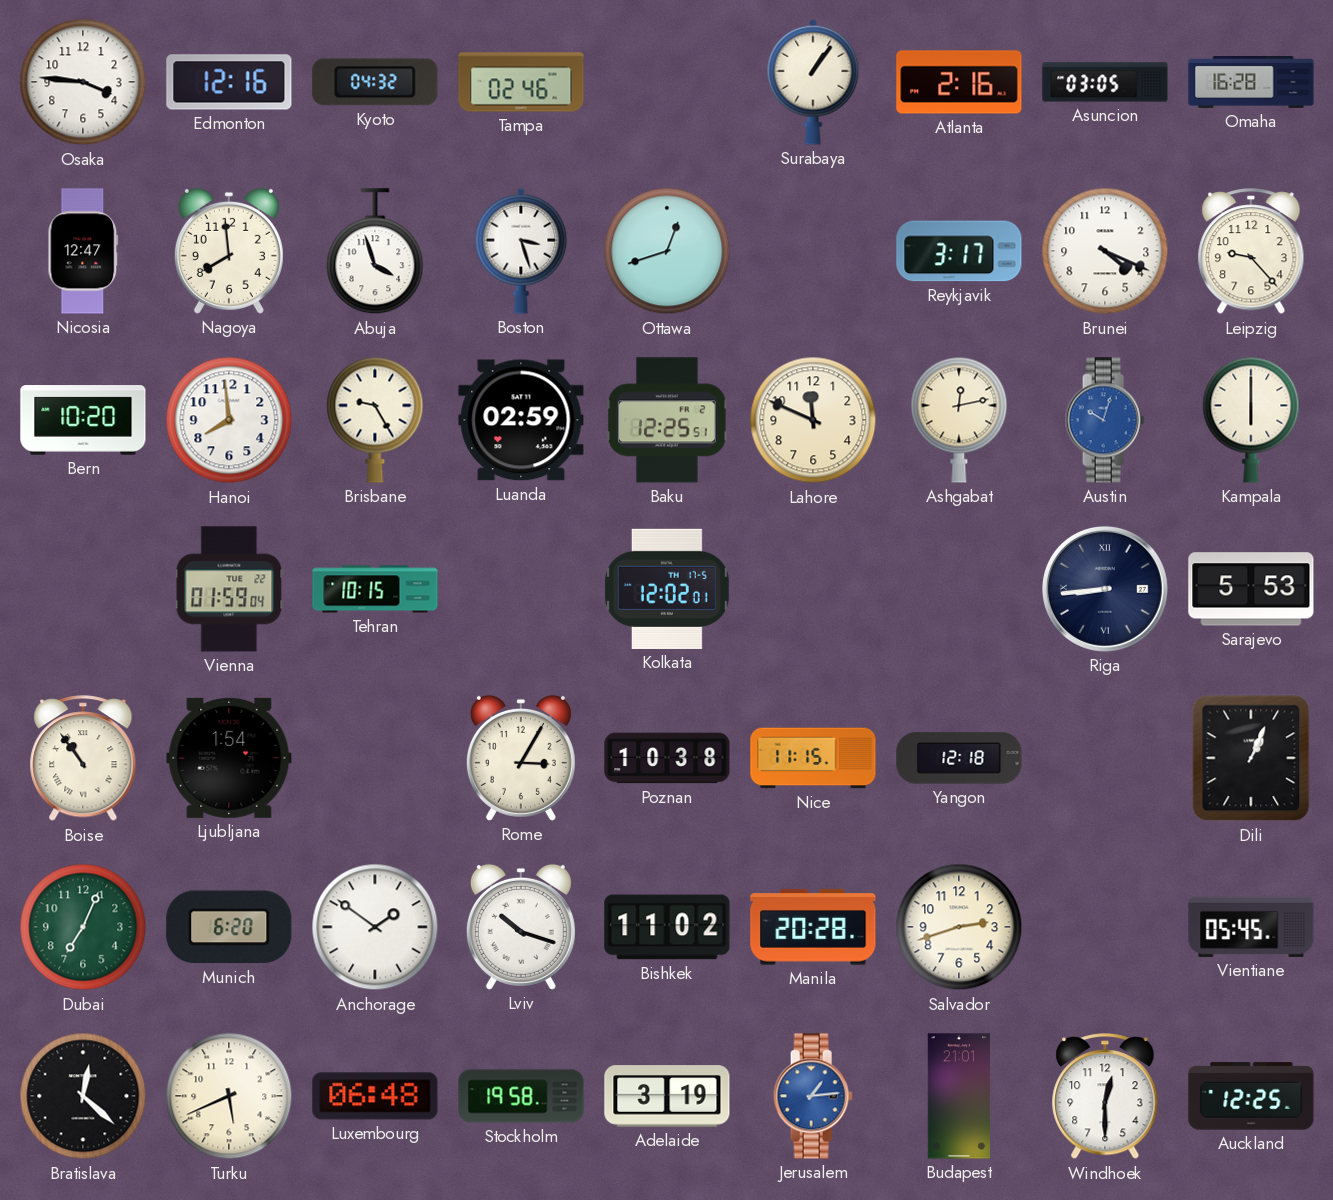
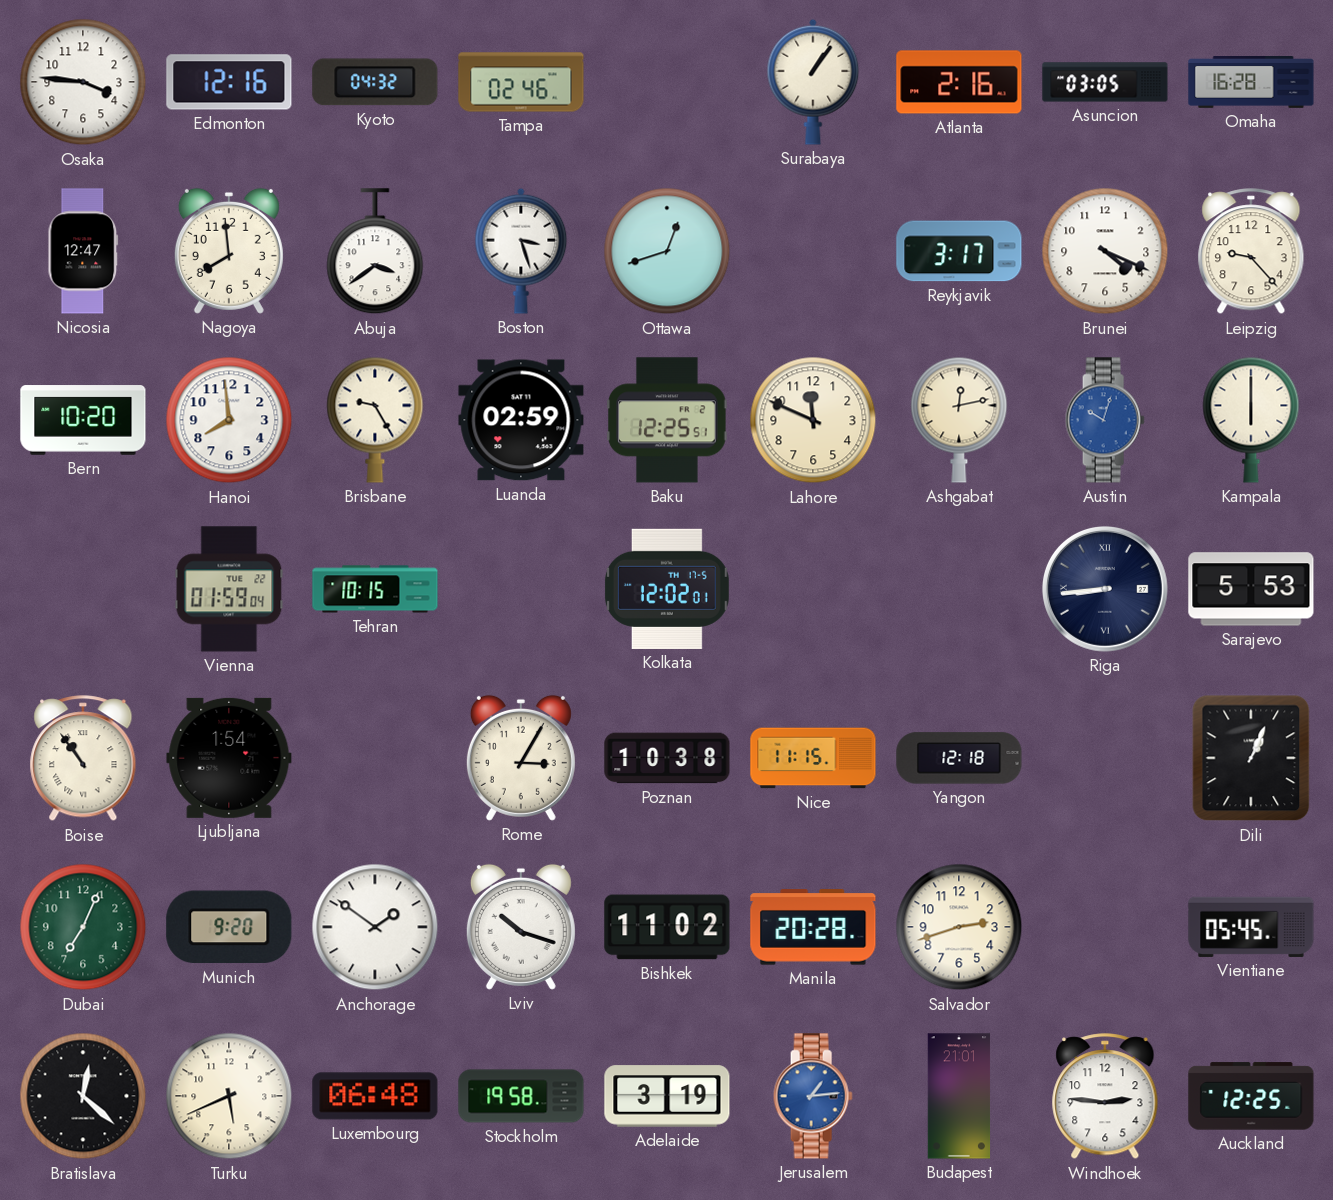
Abuja: 3:57 -> 3:39 (375, 252)
Munich: 6:20 -> 9:20 (229, 927)
Windhoek: 12:30 -> 2:46 (1105, 1097)
